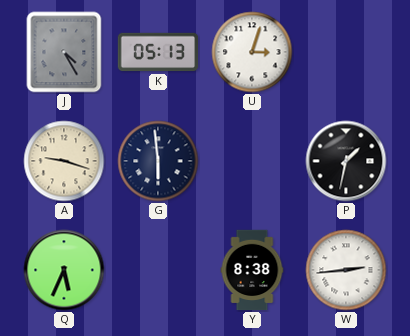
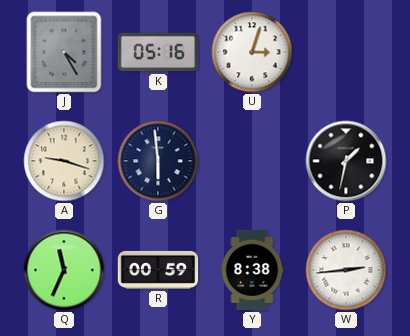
K: 05:13 -> 05:16 (158, 52)
Q: 5:34 -> 11:34 (64, 270)
R: none -> 00:59 (158, 270)
